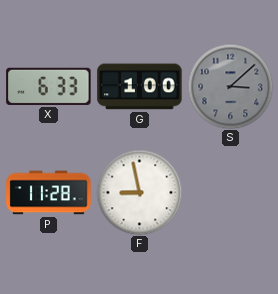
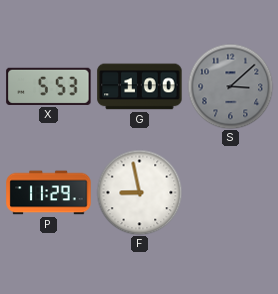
X: 6:33 -> 5:53 (49, 86)
P: 11:28 -> 11:29 (49, 193)
